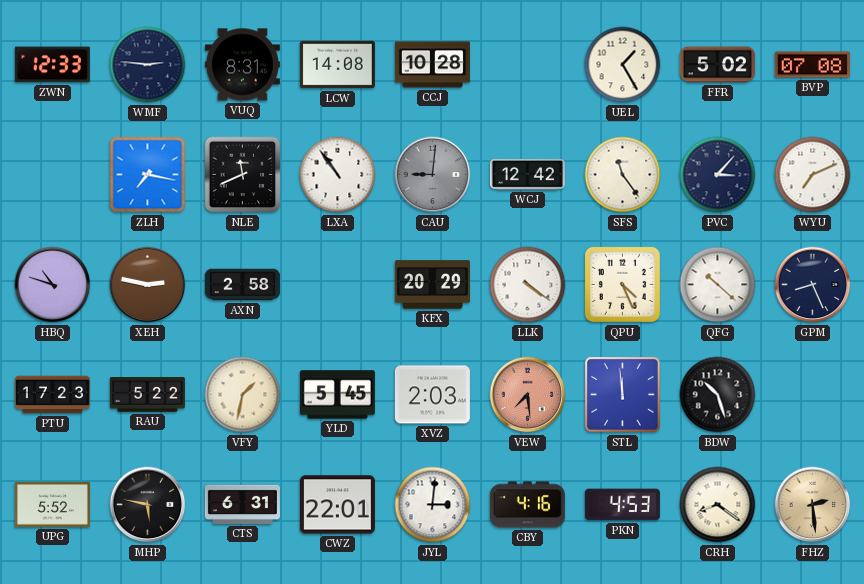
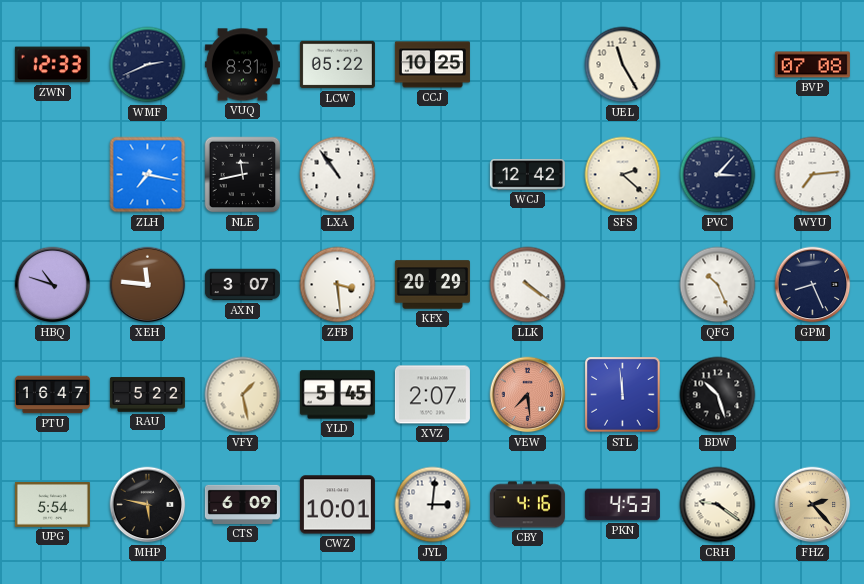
WMF: 2:46 -> 2:41 (148, 65)
LCW: 14:08 -> 05:22 (337, 65)
CCJ: 10:28 -> 10:25 (432, 65)
UEL: 1:25 -> 11:25 (623, 65)
FFR: 5:02 -> none (717, 65)
NLE: 11:41 -> 11:43 (243, 175)
CAU: 9:01 -> none (433, 175)
SFS: 11:24 -> 2:22 (623, 175)
WYU: 7:11 -> 7:14 (813, 175)
XEH: 2:47 -> 11:46 (148, 285)
AXN: 2:58 -> 3:07 (242, 285)
ZFB: none -> 3:29 (338, 285)
QPU: 4:26 -> none (622, 284)
QFG: 10:22 -> 10:26 (718, 285)
PTU: 17:23 -> 16:47 (52, 395)
VFY: 1:32 -> 1:28 (243, 395)
XVZ: 2:03 -> 2:07 (432, 395)
UPG: 5:52 -> 5:54 (52, 504)
CTS: 6:31 -> 6:09 (242, 504)
CWZ: 22:01 -> 10:01 (337, 505)
CRH: 8:21 -> 9:21 (718, 505)
FHZ: 2:29 -> 2:23 (813, 505)
